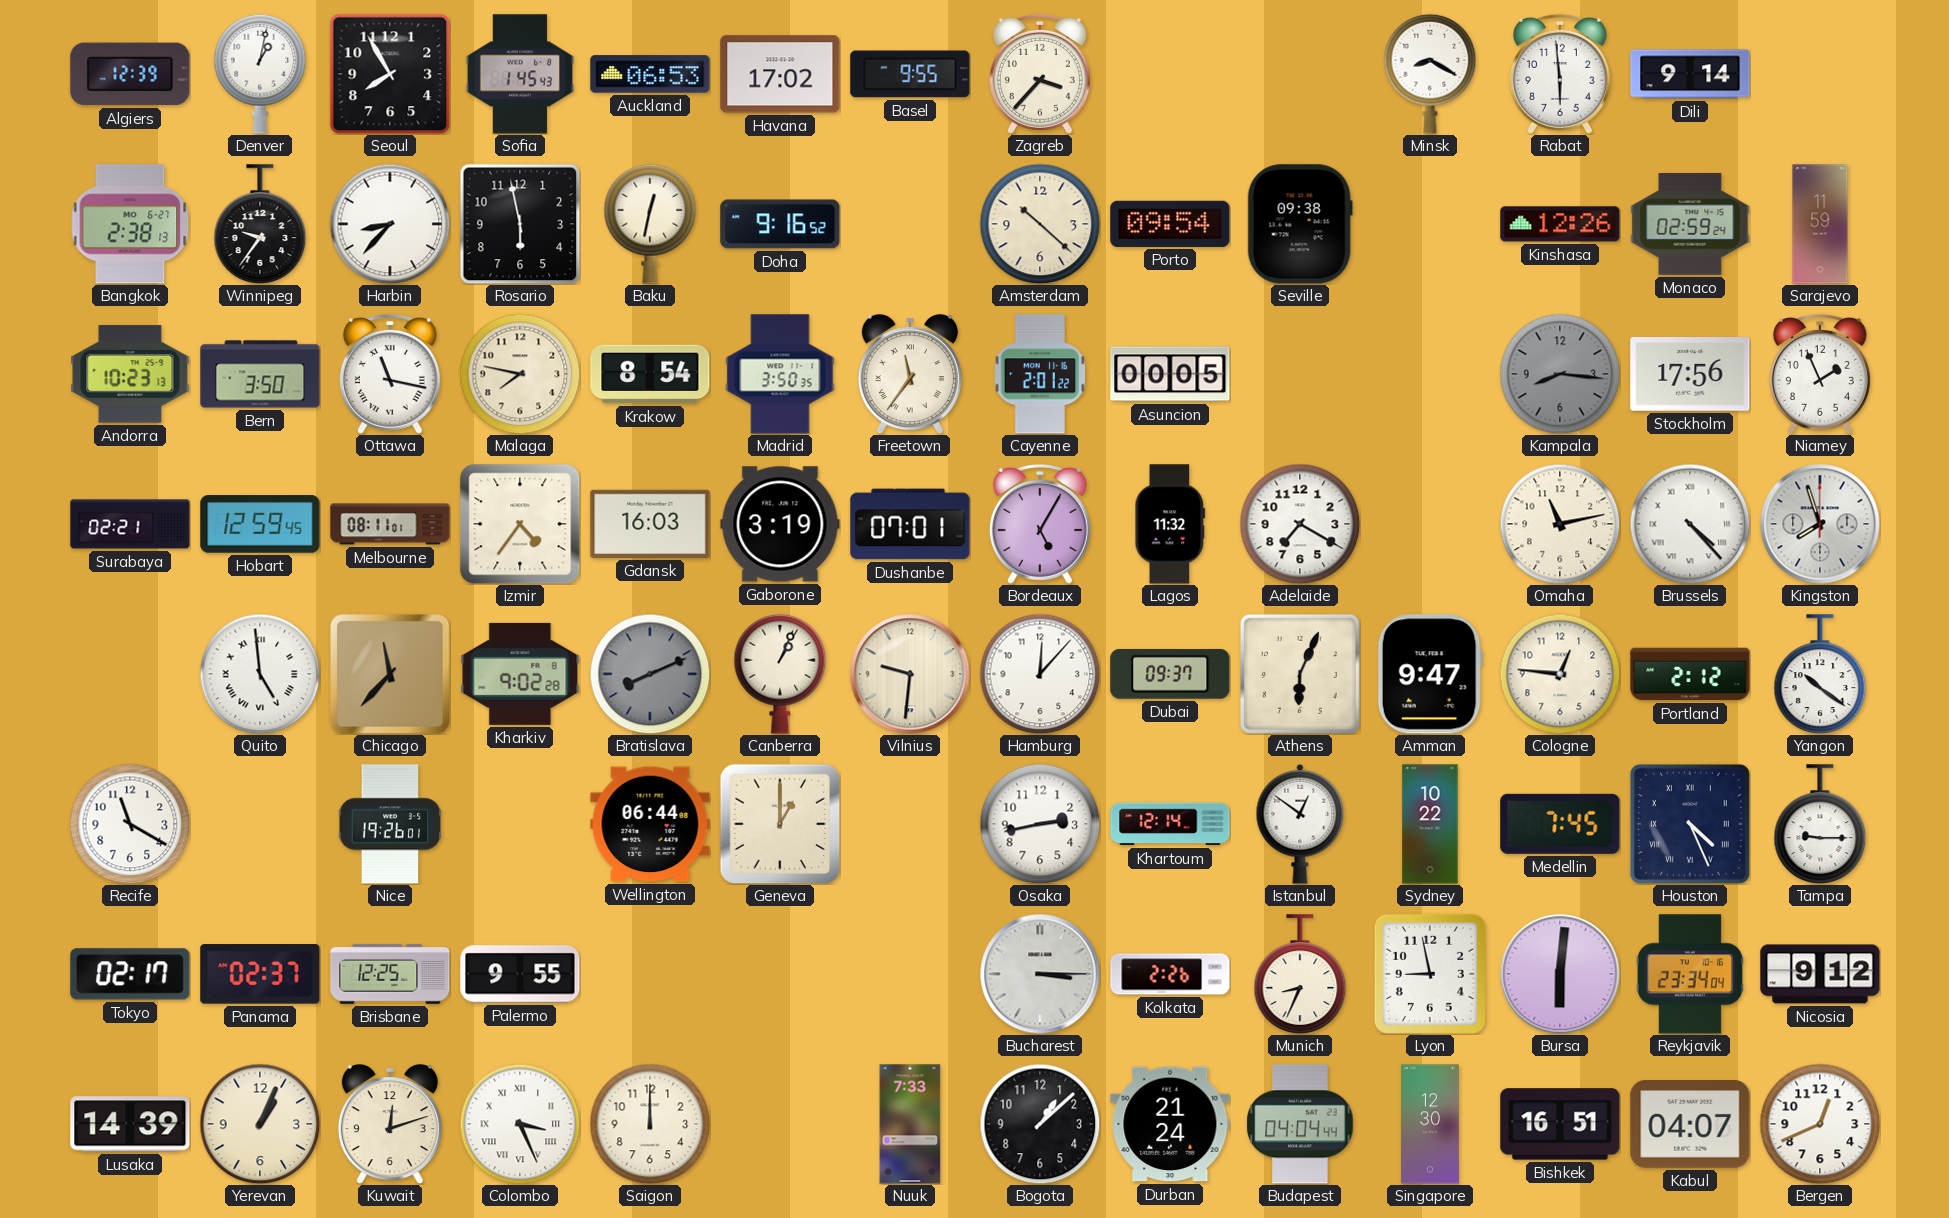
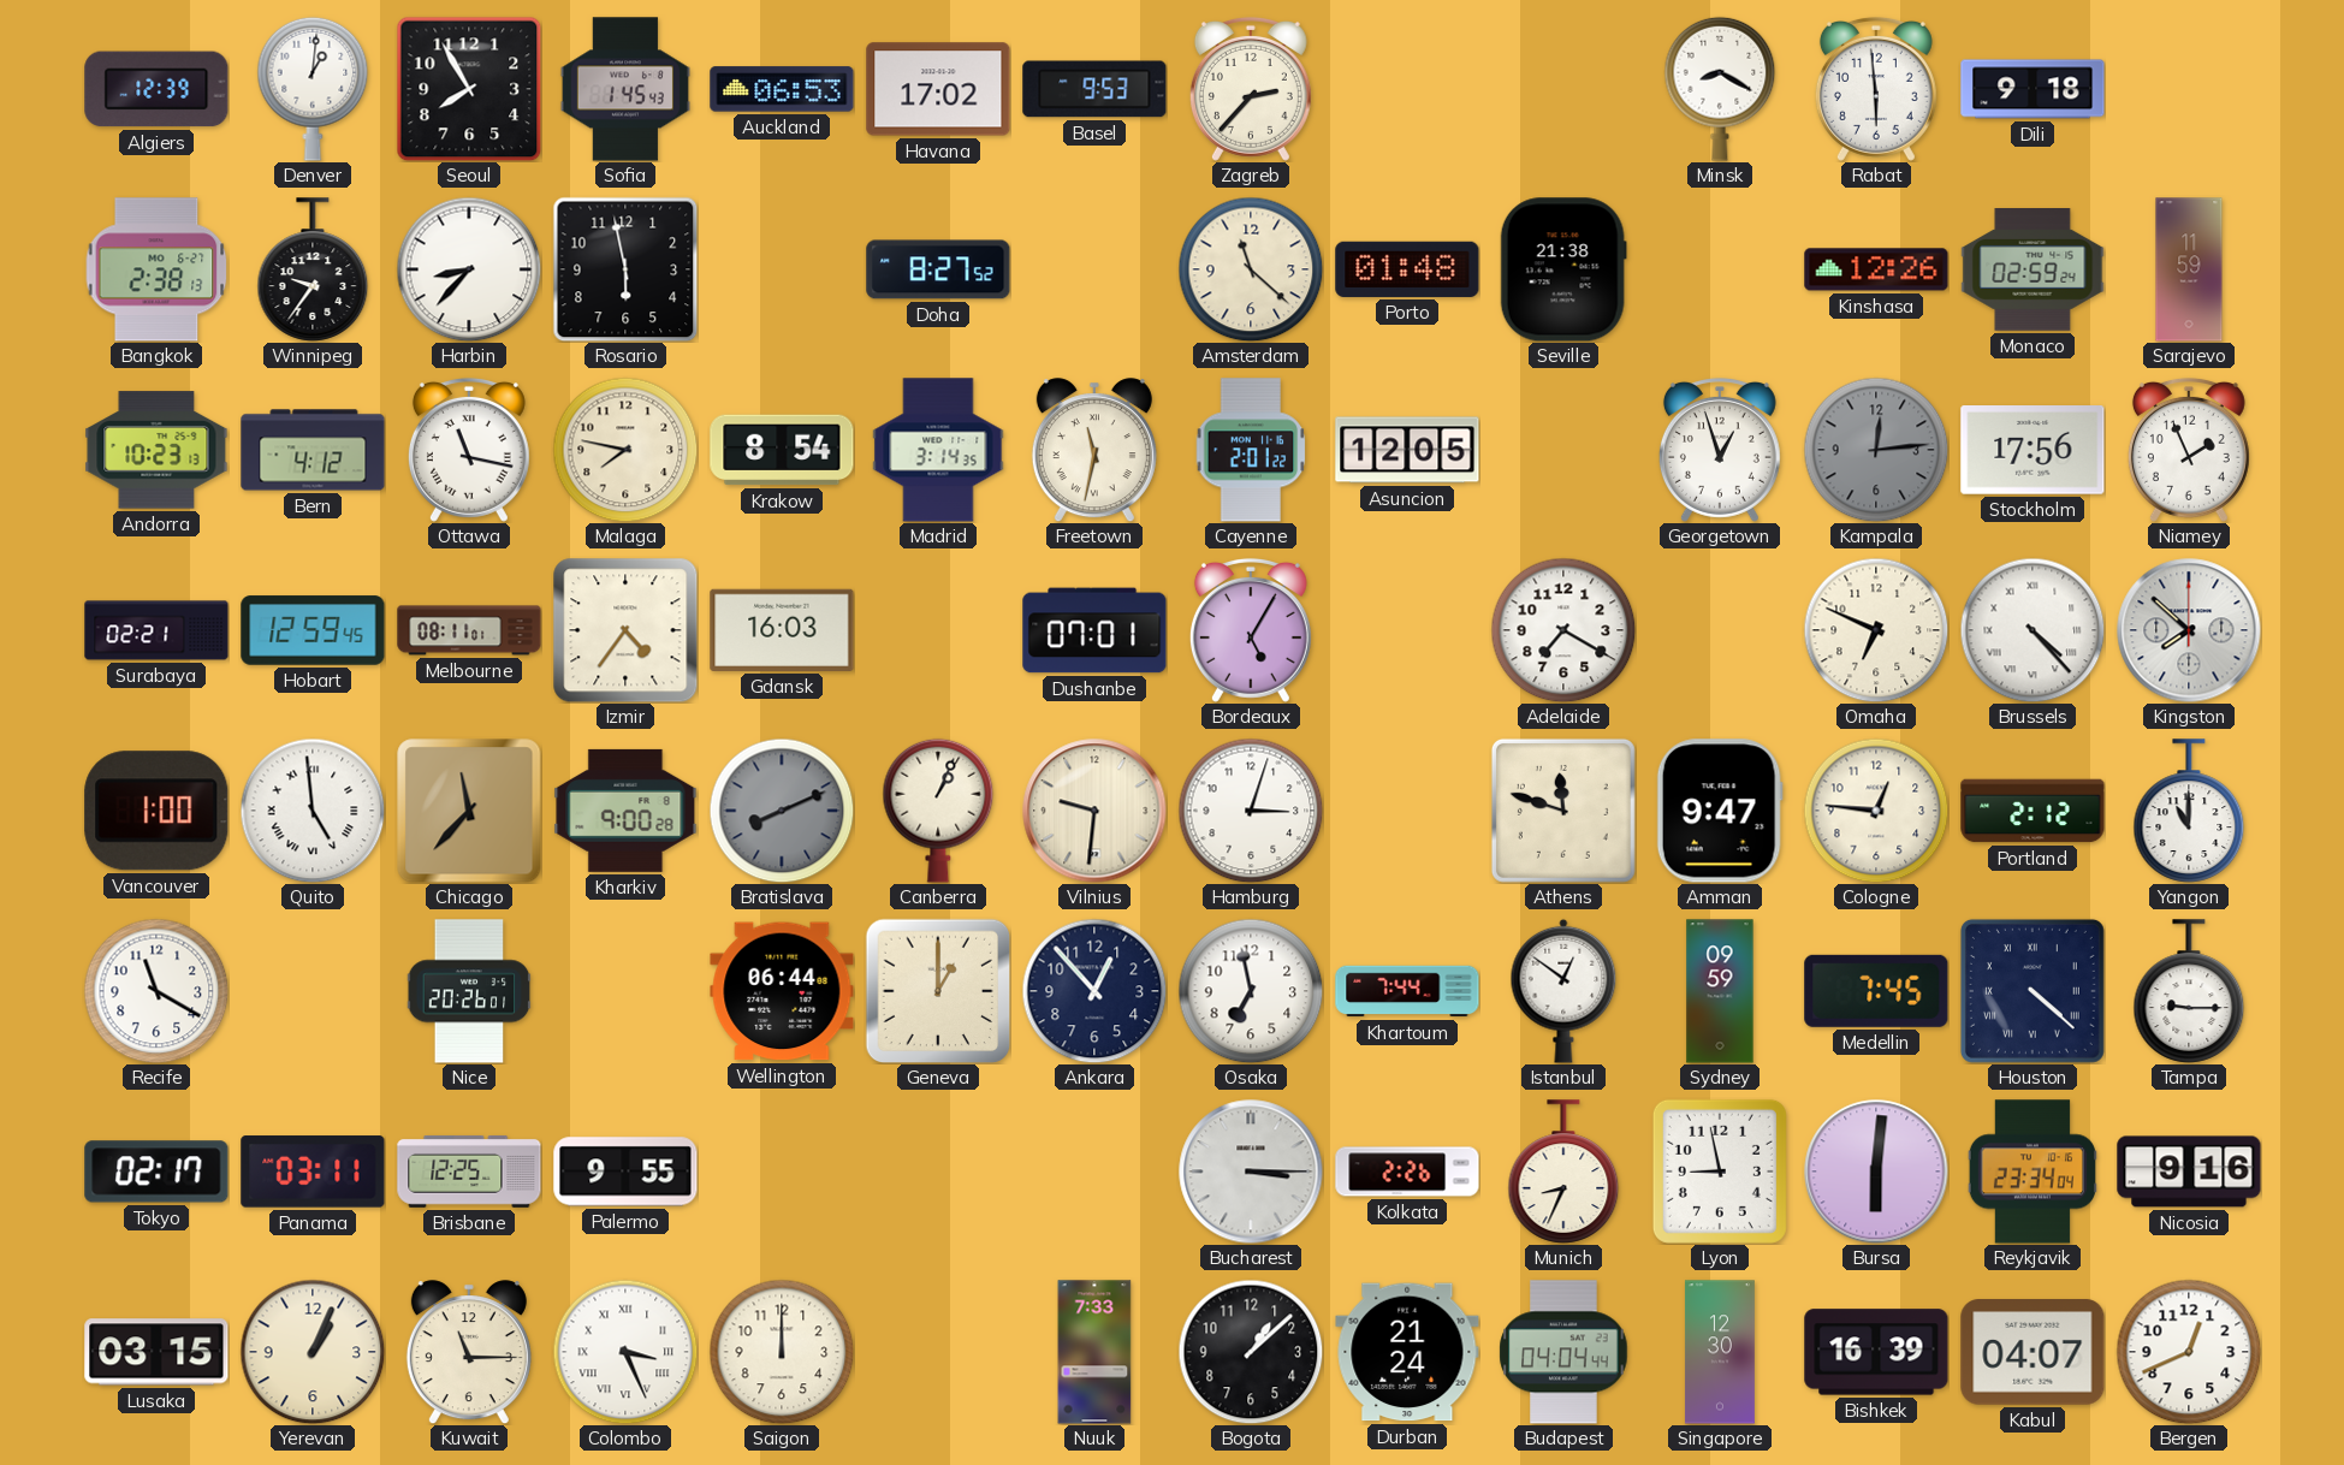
Denver: 1:02 -> 1:01 (313, 89)
Basel: 9:55 -> 9:53 (1094, 89)
Zagreb: 3:37 -> 2:37 (1251, 89)
Dili: 9:14 -> 9:18 (2033, 89)
Baku: 12:32 -> none (650, 224)
Doha: 9:16 -> 8:27 (938, 269)
Amsterdam: 10:22 -> 11:22 (1251, 269)
Porto: 09:54 -> 01:48 (1407, 269)
Seville: 09:38 -> 21:38 (1563, 269)
Bern: 3:50 -> 4:12 (313, 450)
Madrid: 3:50 -> 3:14 (938, 450)
Freetown: 11:36 -> 11:32 (1094, 450)
Asuncion: 00:05 -> 12:05 (1407, 450)
Georgetown: none -> 12:57 (1720, 450)
Kampala: 8:16 -> 12:14 (1876, 450)
Gaborone: 3:19 -> none (780, 524)
Lagos: 11:32 -> none (1170, 524)
Omaha: 11:13 -> 6:49 (1876, 630)
Kingston: 7:57 -> 7:52 (2189, 630)
Vancouver: none -> 1:00 (156, 811)
Kharkiv: 9:02 -> 9:00 (625, 811)
Hamburg: 12:07 -> 3:03 (1251, 811)
Dubai: 09:37 -> none (1170, 674)
Athens: 6:04 -> 11:48 (1563, 811)
Yangon: 10:21 -> 11:00 (2189, 811)
Nice: 19:26 -> 20:26 (469, 991)
Ankara: none -> 12:53 (1094, 991)
Osaka: 2:43 -> 6:58 (1251, 991)
Khartoum: 12:14 -> 7:44 (1407, 991)
Sydney: 10:22 -> 09:59 (1720, 991)
Houston: 4:26 -> 4:22 (2033, 991)
Panama: 02:37 -> 03:11 (313, 1172)
Nicosia: 9:12 -> 9:16 (2189, 1172)
Lusaka: 14:39 -> 03:15 (156, 1352)
Kuwait: 12:12 -> 11:15 (469, 1352)
Bishkek: 16:51 -> 16:39 (1876, 1352)
